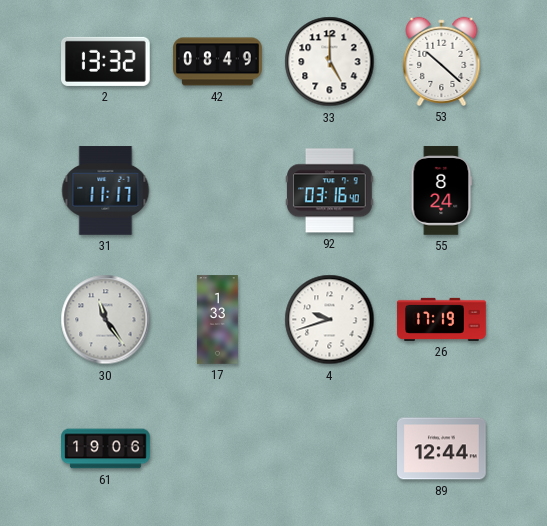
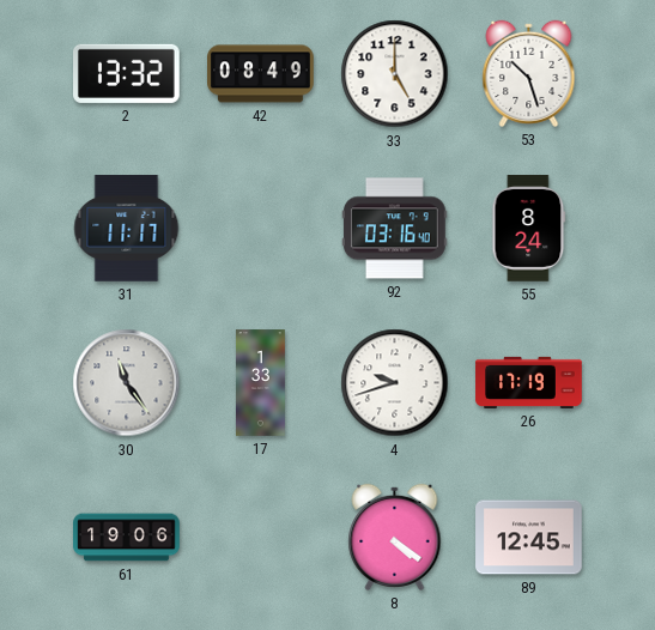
53: 10:22 -> 10:27 (529, 73)
8: none -> 4:21 (395, 537)
89: 12:44 -> 12:45 (529, 538)
